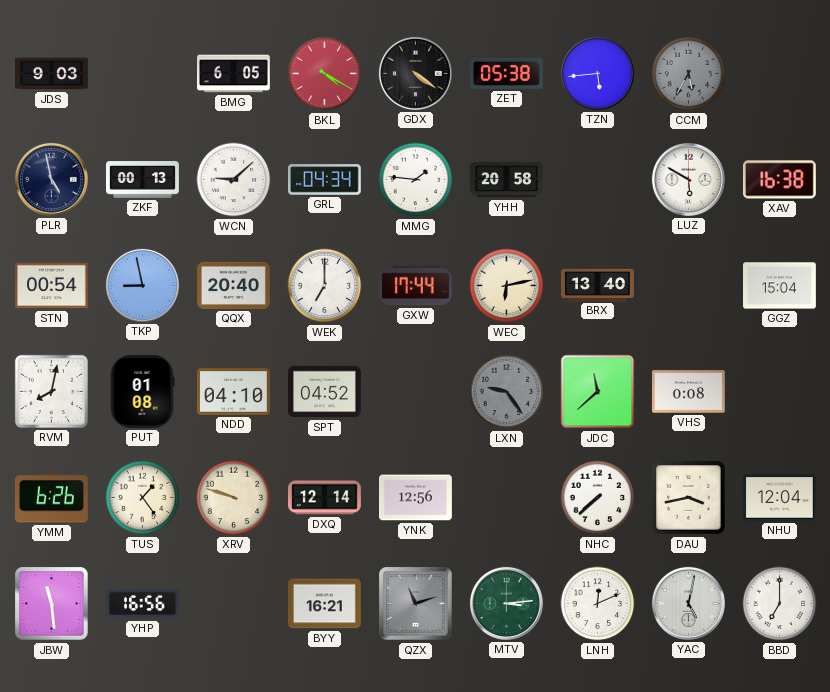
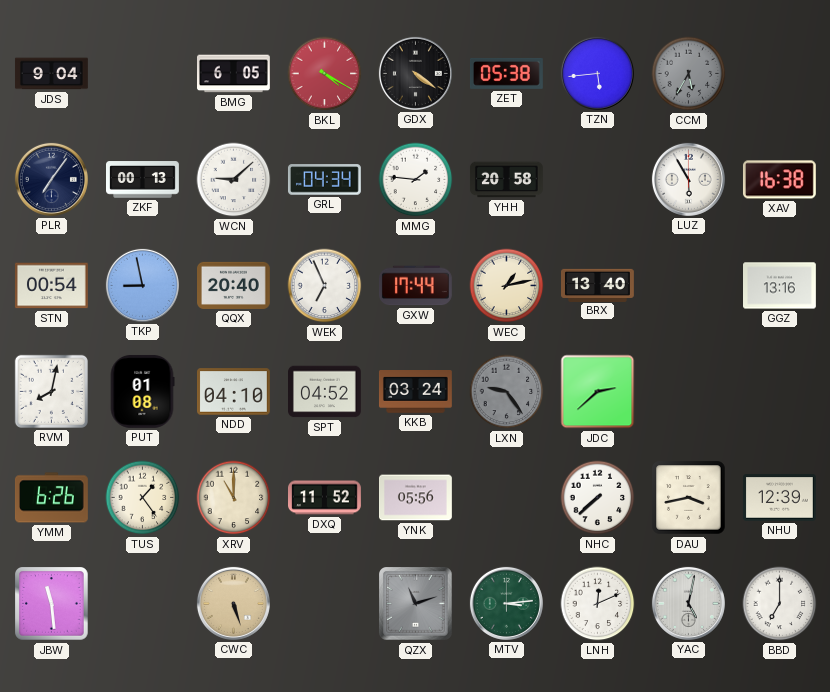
JDS: 9:03 -> 9:04 (52, 74)
PLR: 4:58 -> 7:06 (51, 179)
LUZ: 5:50 -> 5:55 (688, 179)
WEK: 7:00 -> 6:56 (325, 286)
WEC: 6:13 -> 1:13 (507, 286)
GGZ: 15:04 -> 13:16 (780, 286)
KKB: none -> 03:24 (415, 392)
JDC: 11:38 -> 2:38 (598, 392)
VHS: 0:08 -> none (689, 392)
XRV: 9:48 -> 11:00 (234, 498)
DXQ: 12:14 -> 11:52 (325, 498)
YNK: 12:56 -> 05:56 (416, 498)
NHU: 12:04 -> 12:39 (779, 498)
YHP: 16:56 -> none (143, 604)
CWC: none -> 5:27 (233, 603)
BYY: 16:21 -> none (325, 604)
